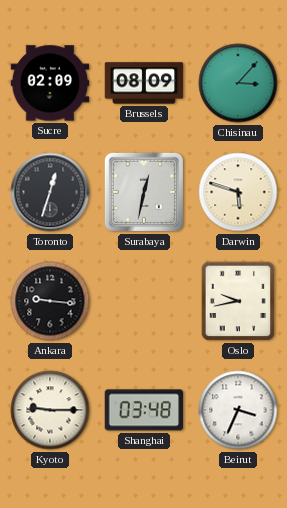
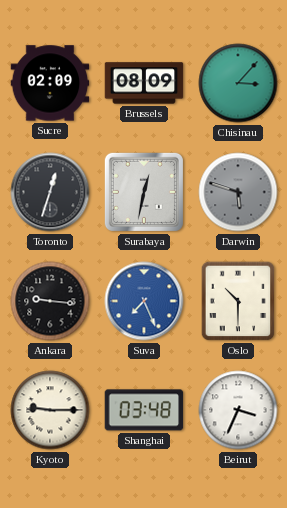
Darwin dial: cream -> grey (238, 192)
Suva: none -> 7:26 (144, 301)
Oslo: 9:43 -> 10:30 (238, 301)
